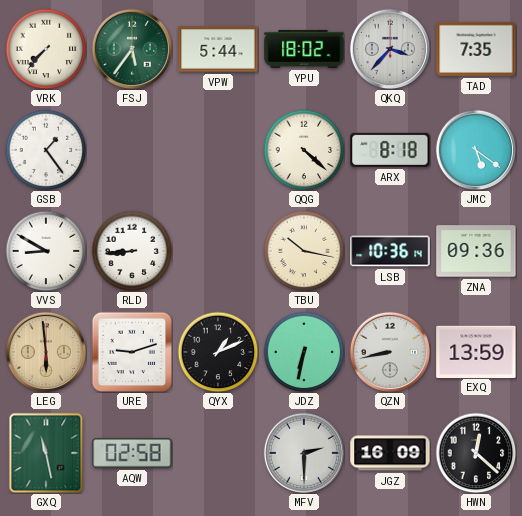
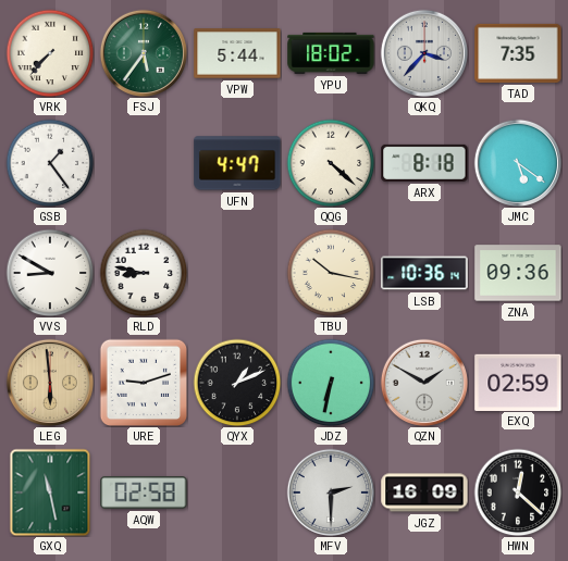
UFN: none -> 4:47 (237, 163)
RLD: 8:44 -> 8:47 (144, 273)
QZN: 8:43 -> 1:50 (423, 382)
EXQ: 13:59 -> 02:59 (518, 382)
